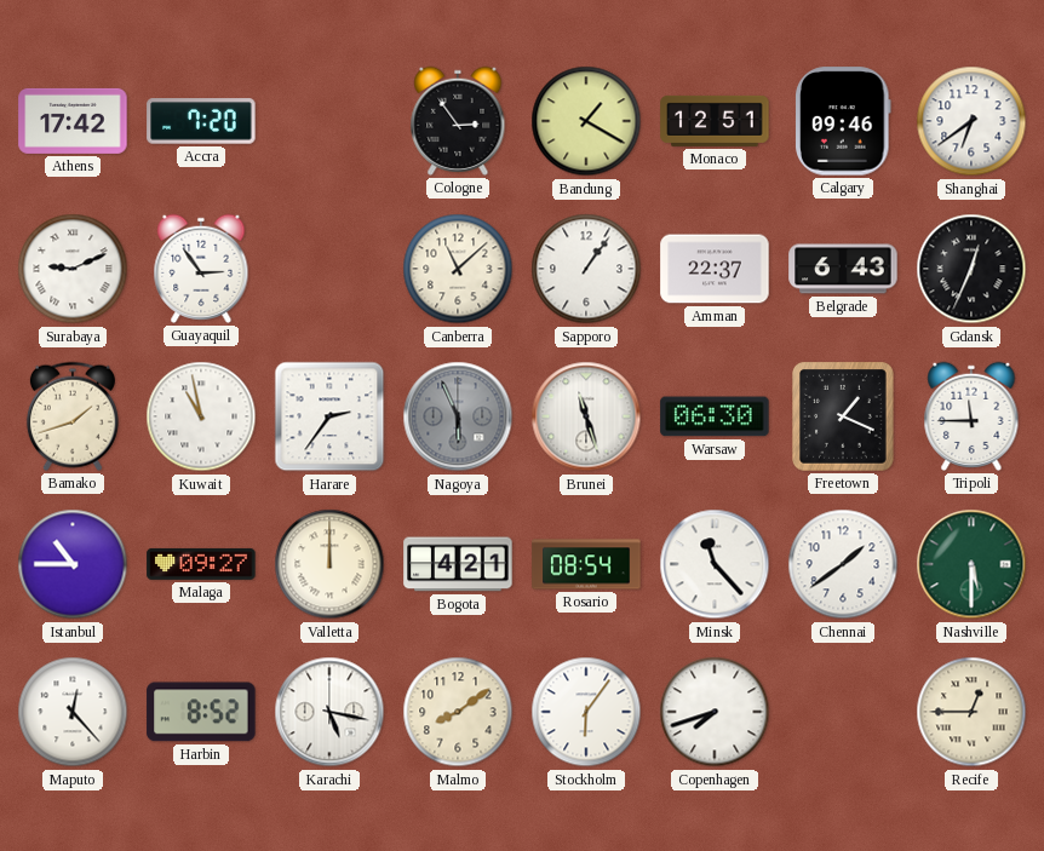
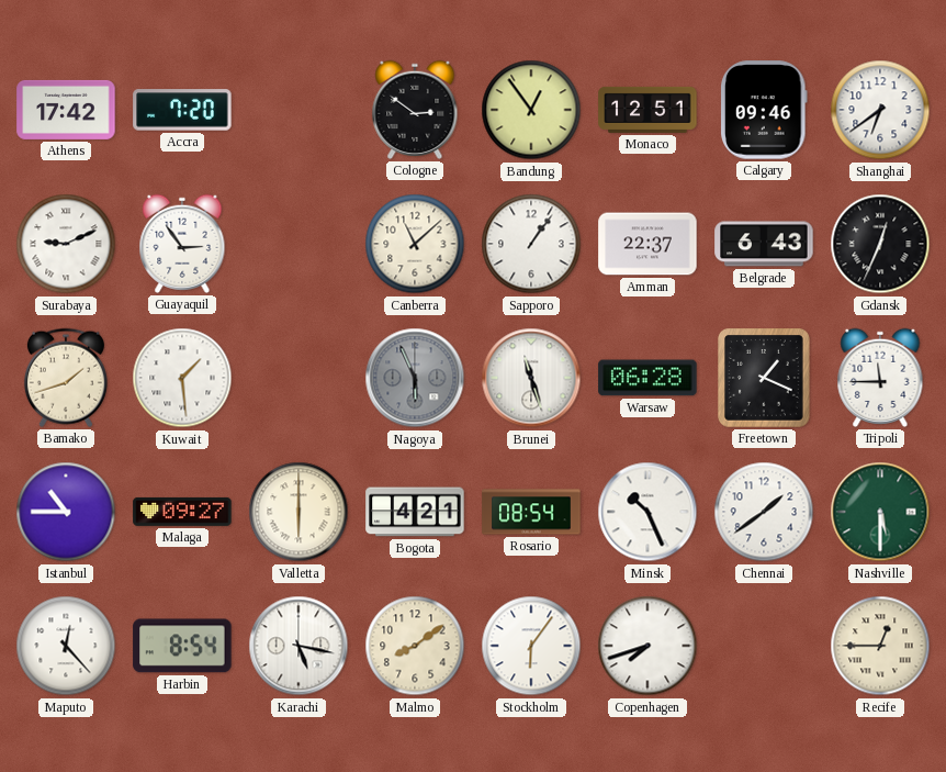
Cologne: 2:54 -> 2:51 (415, 110)
Bandung: 1:20 -> 12:54 (531, 110)
Kuwait: 10:58 -> 1:29 (182, 378)
Harare: 2:36 -> none (329, 416)
Warsaw: 06:30 -> 06:28 (647, 378)
Valletta: 12:00 -> 6:00 (299, 512)
Minsk: 11:23 -> 10:26 (647, 512)
Harbin: 8:52 -> 8:54 (182, 646)
